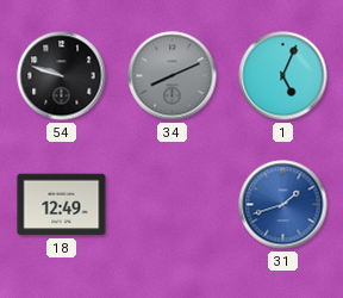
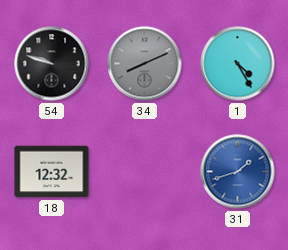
1: 5:04 -> 4:25 (238, 64)
18: 12:49 -> 12:32 (52, 172)
